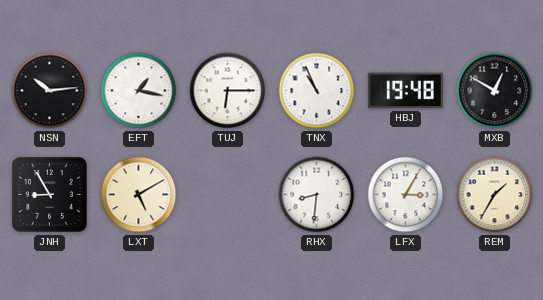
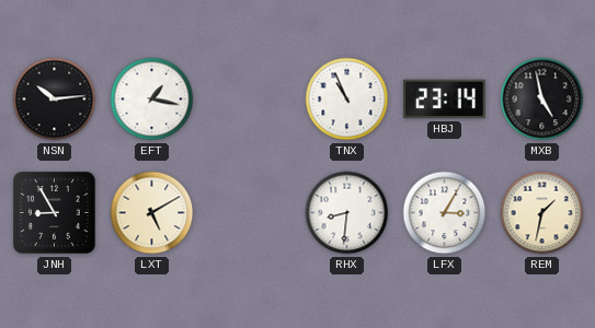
TUJ: 6:15 -> none (228, 91)
HBJ: 19:48 -> 23:14 (444, 99)
MXB: 12:50 -> 4:58 (542, 99)
REM: 1:35 -> 1:32 (542, 213)
